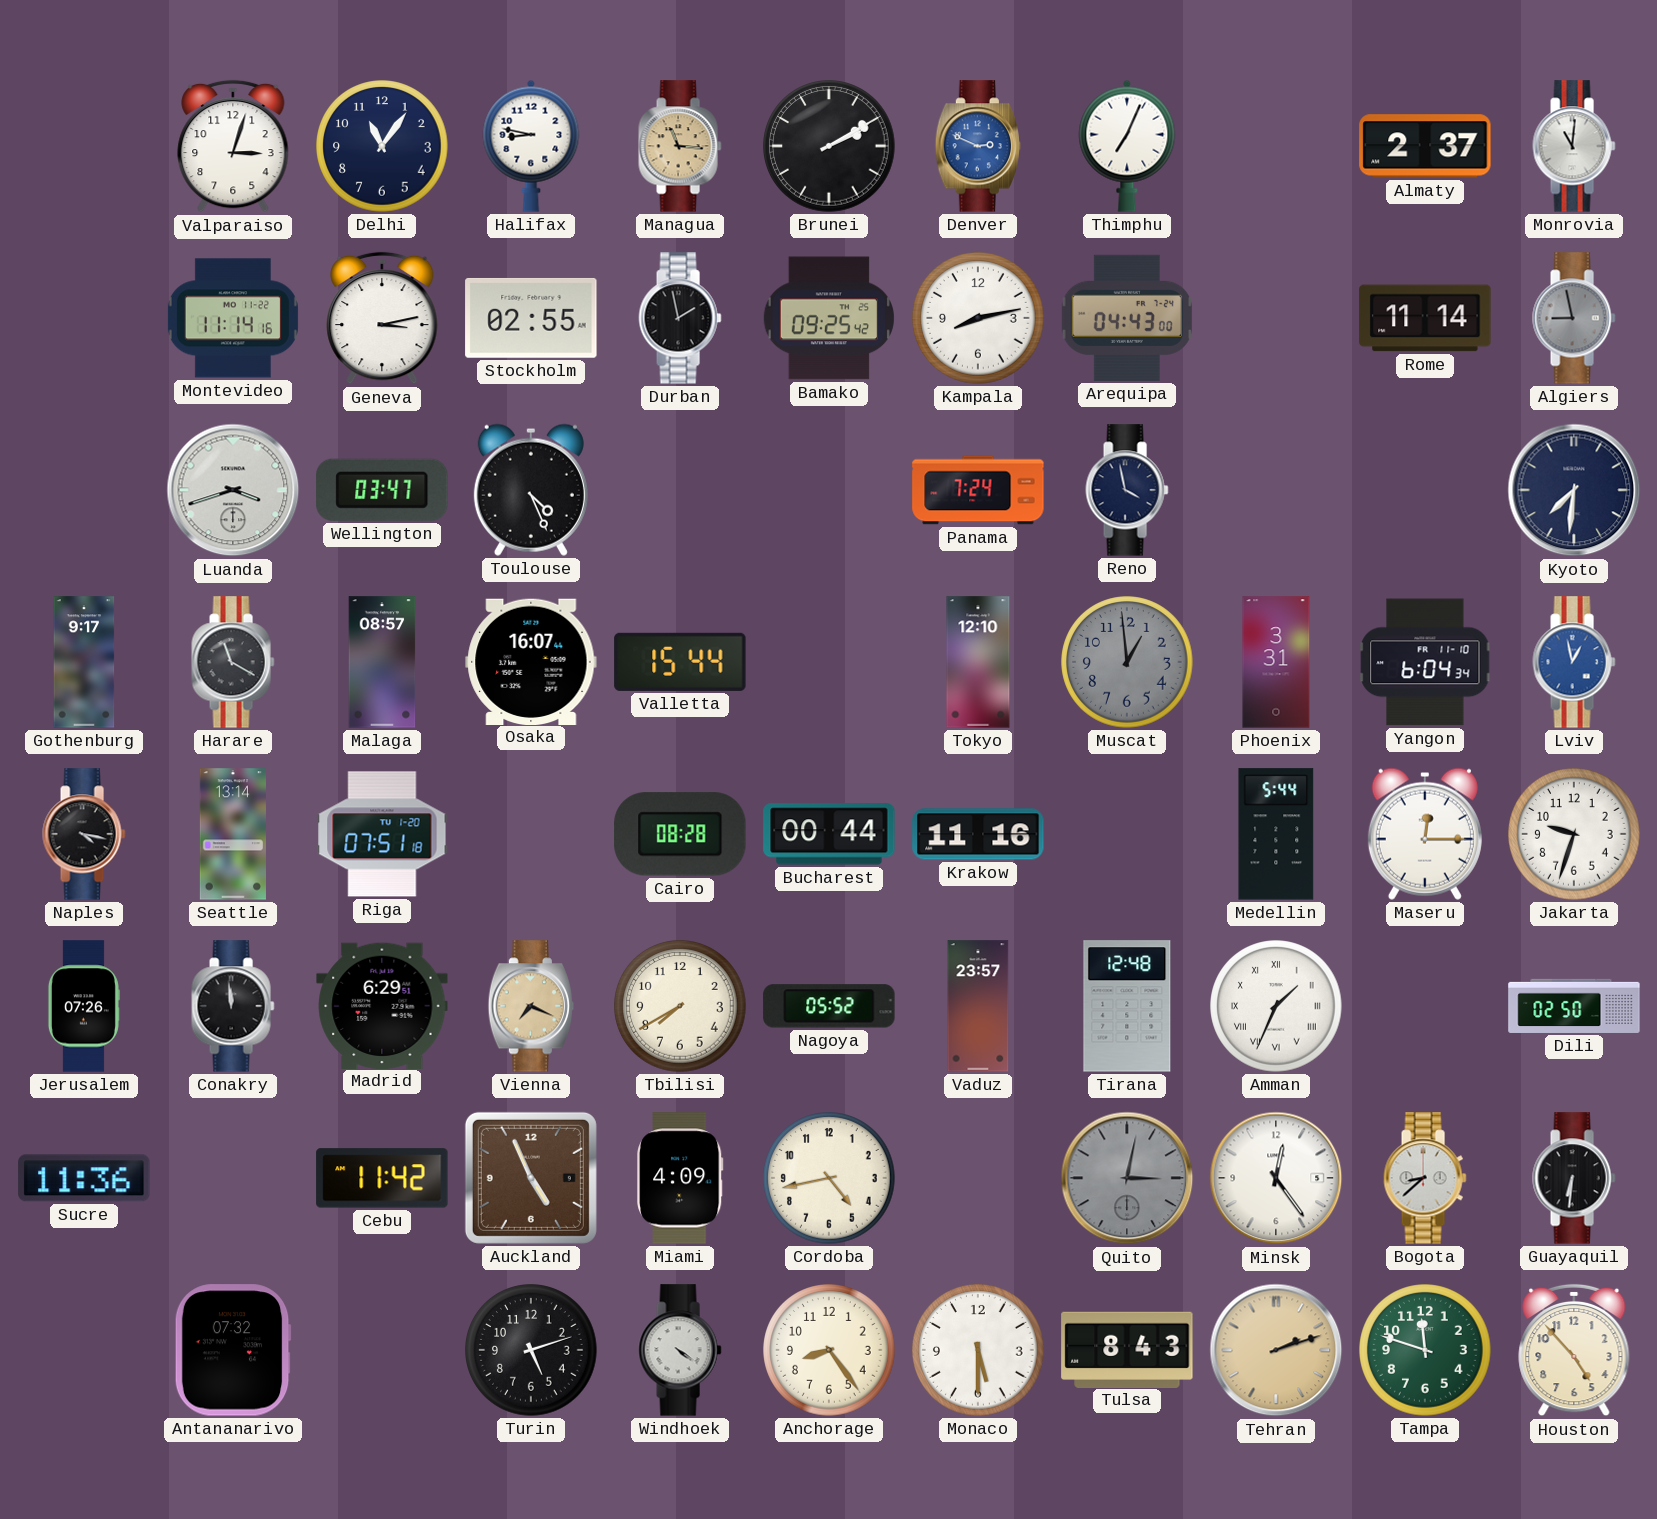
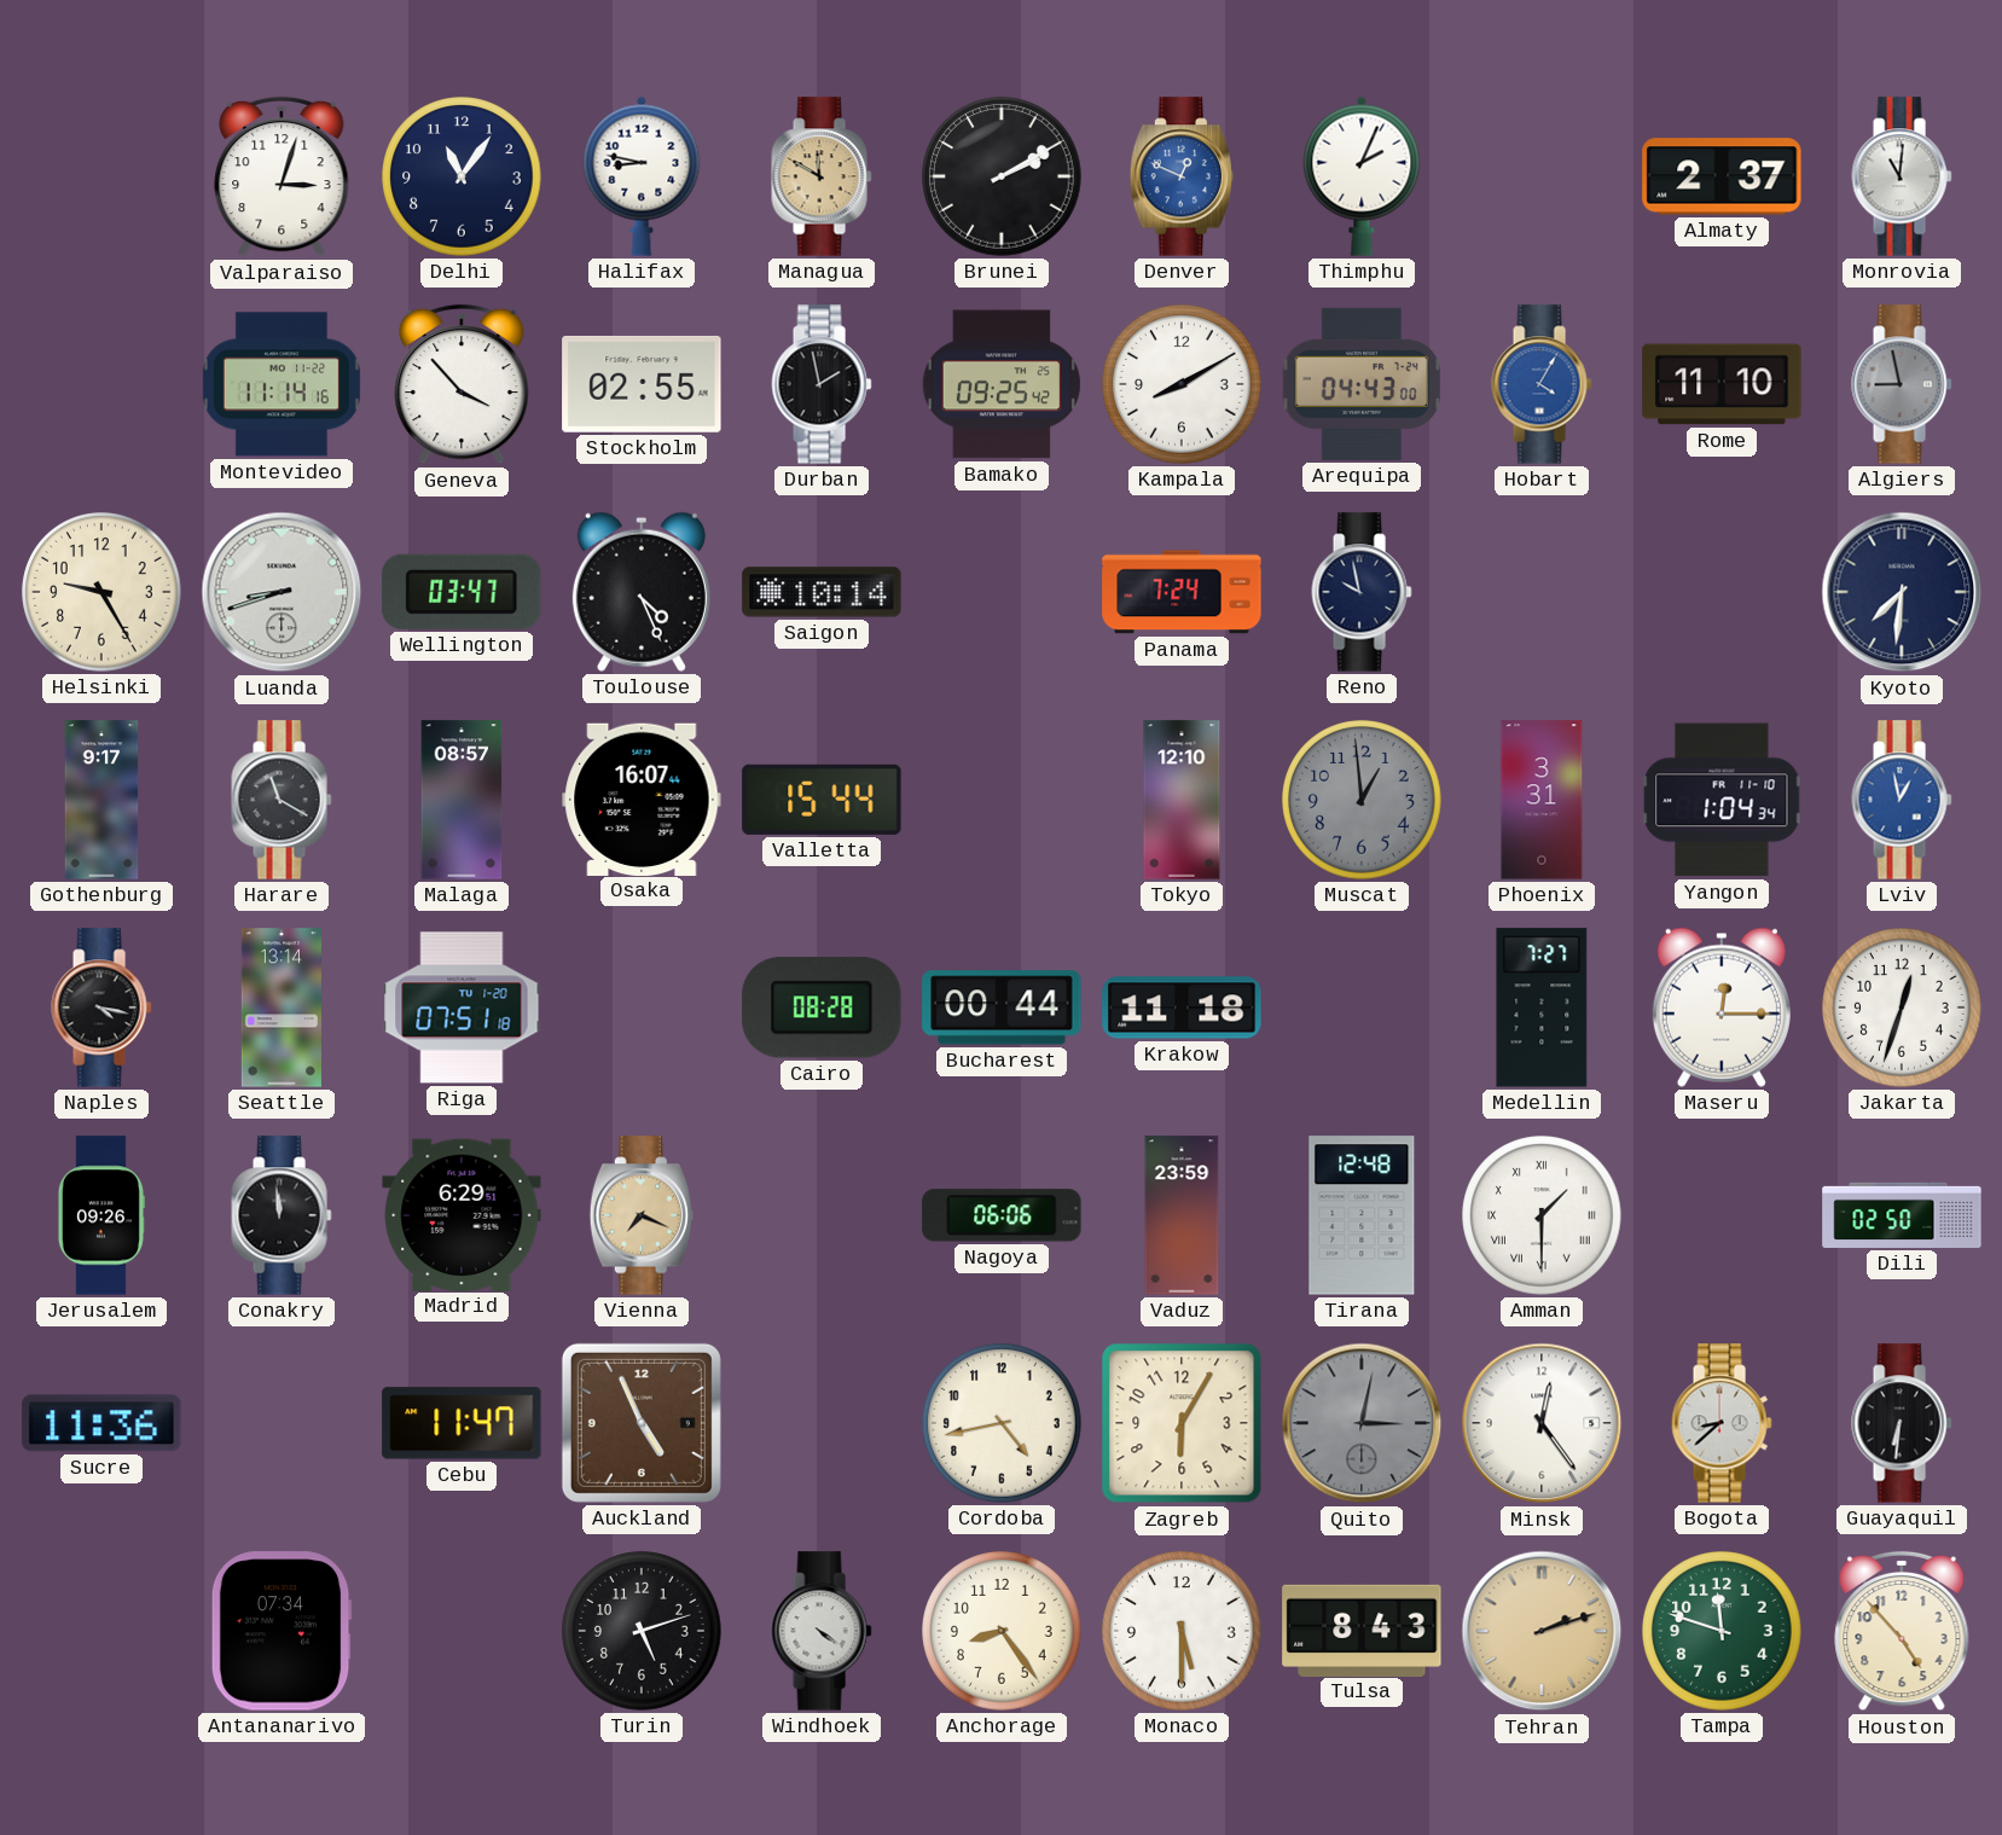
Managua: 11:16 -> 11:50 (822, 176)
Denver: 2:49 -> 12:49 (1180, 176)
Thimphu: 7:04 -> 2:04 (1362, 176)
Geneva: 3:13 -> 3:53 (462, 384)
Kampala: 8:13 -> 8:10 (1182, 384)
Hobart: none -> 4:05 (1542, 384)
Rome: 11:14 -> 11:10 (1722, 384)
Helsinki: none -> 9:25 (101, 592)
Luanda: 3:42 -> 8:42 (282, 592)
Saigon: none -> 10:14 (822, 592)
Reno: 3:58 -> 9:58 (1362, 592)
Yangon: 6:04 -> 1:04 (1722, 800)
Krakow: 11:16 -> 11:18 (1182, 1007)
Medellin: 5:44 -> 7:27 (1542, 1007)
Jakarta: 9:33 -> 12:33 (1902, 1007)
Jerusalem: 07:26 -> 09:26 (100, 1215)
Tbilisi: 7:40 -> none (680, 1006)
Nagoya: 05:52 -> 06:06 (1002, 1215)
Vaduz: 23:57 -> 23:59 (1182, 1215)
Amman: 1:34 -> 1:30 (1542, 1215)
Cebu: 11:42 -> 11:47 (462, 1423)
Miami: 4:09 -> none (680, 1178)
Zagreb: none -> 6:05 (1182, 1423)
Antananarivo: 07:32 -> 07:34 (282, 1631)
